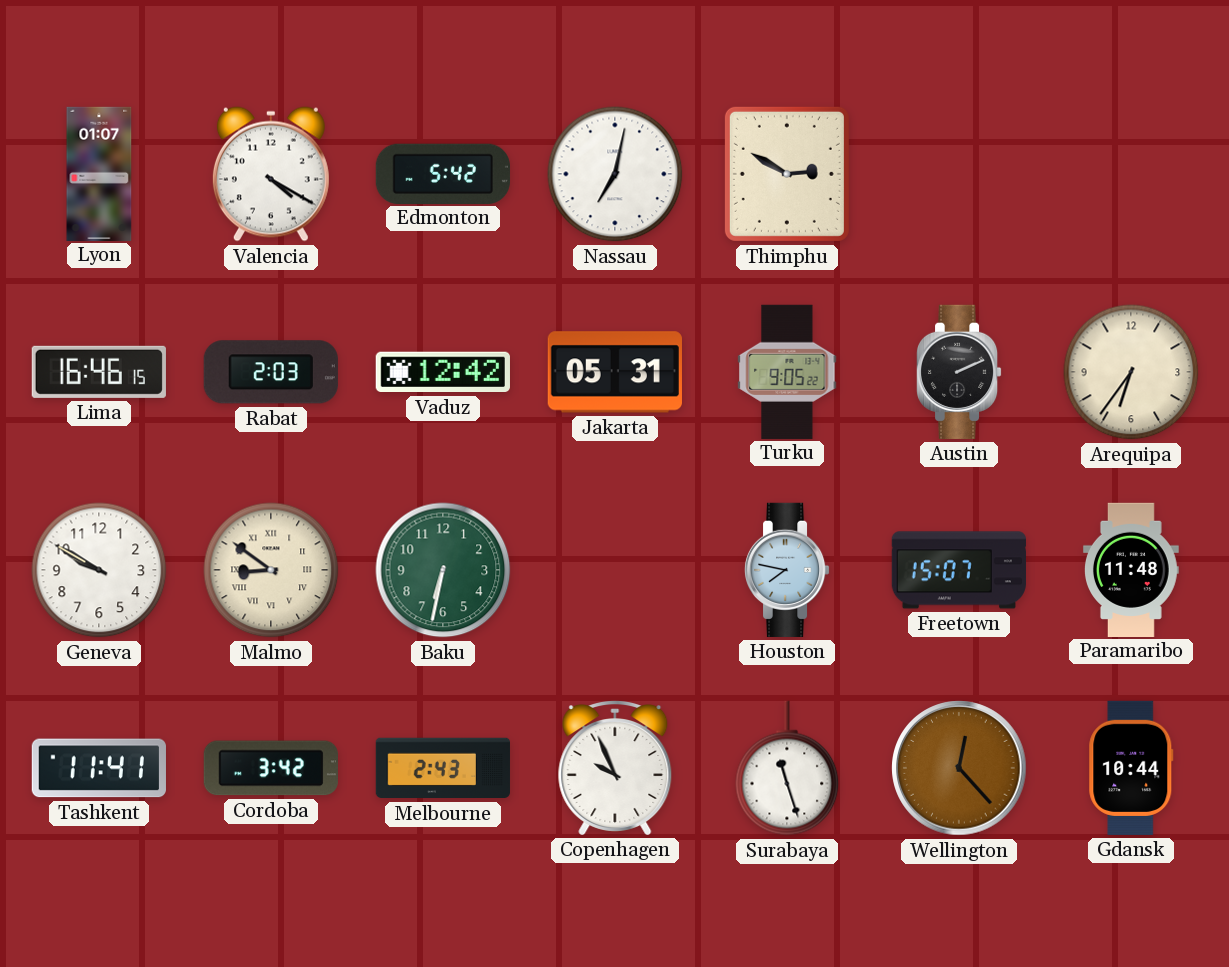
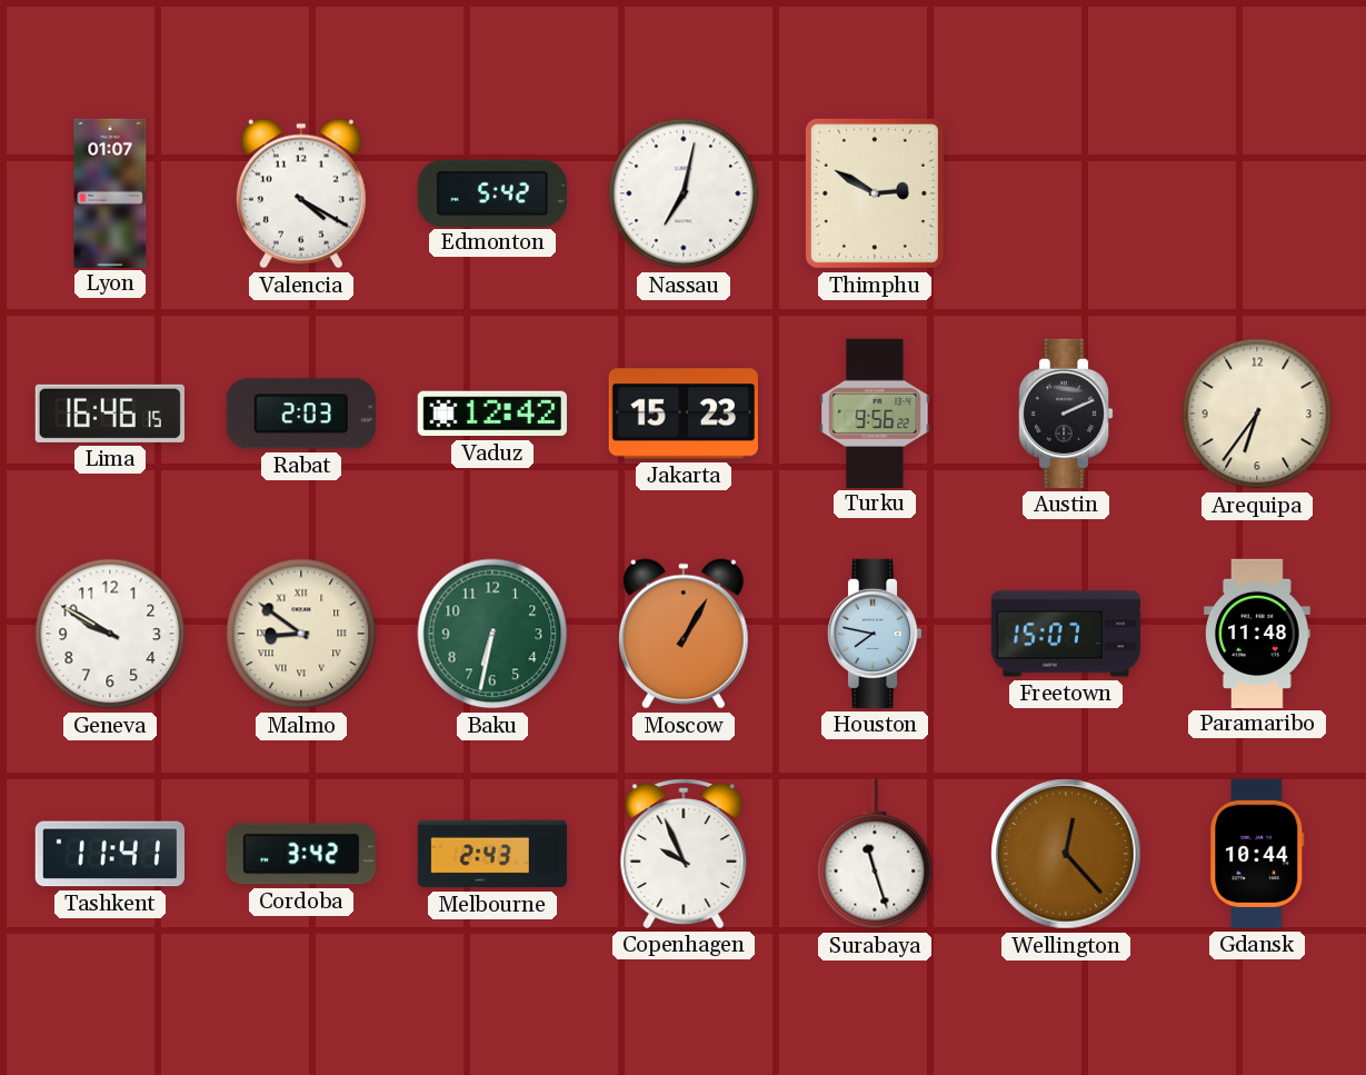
Jakarta: 05:31 -> 15:23 (684, 414)
Turku: 9:05 -> 9:56 (875, 412)
Moscow: none -> 1:05 (684, 634)
